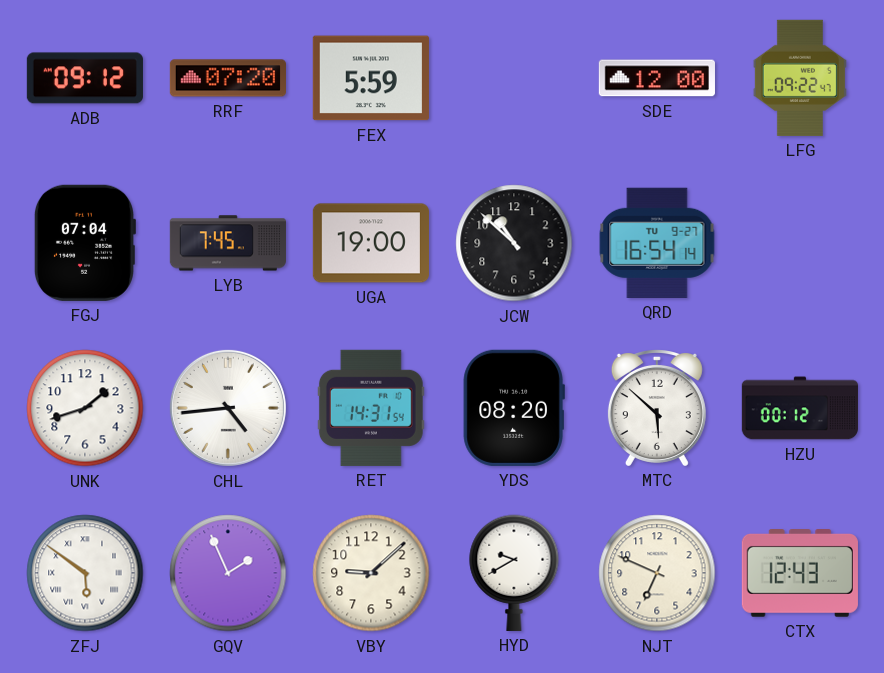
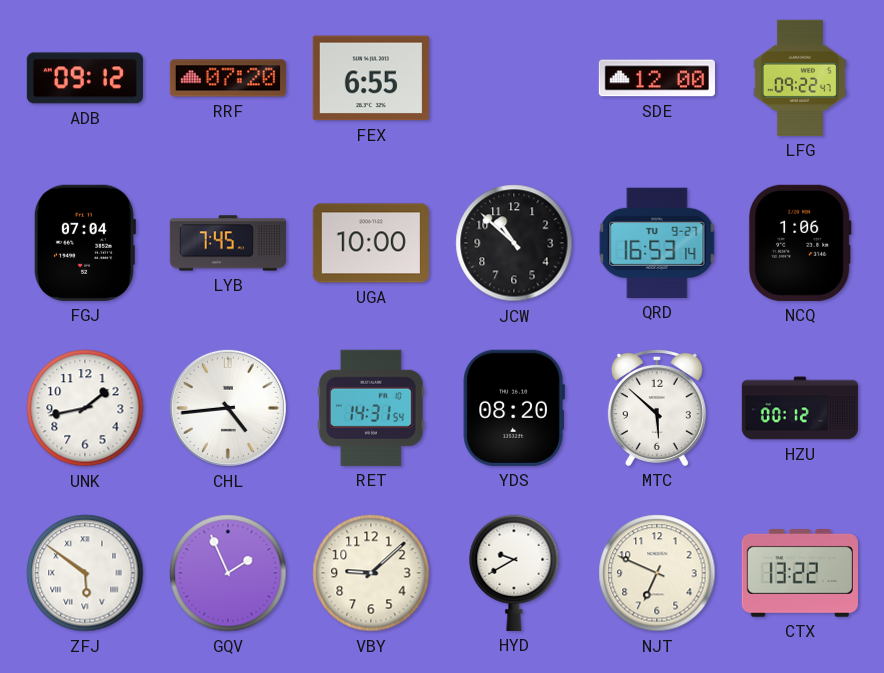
FEX: 5:59 -> 6:55 (371, 78)
UGA: 19:00 -> 10:00 (371, 243)
QRD: 16:54 -> 16:53 (657, 243)
NCQ: none -> 1:06 (800, 243)
UNK: 1:42 -> 1:43 (85, 408)
CTX: 12:43 -> 13:22 (800, 574)
